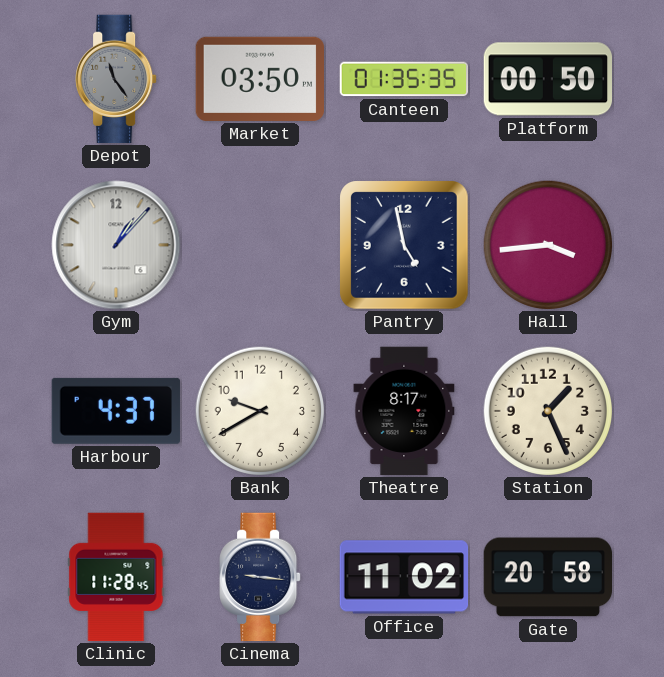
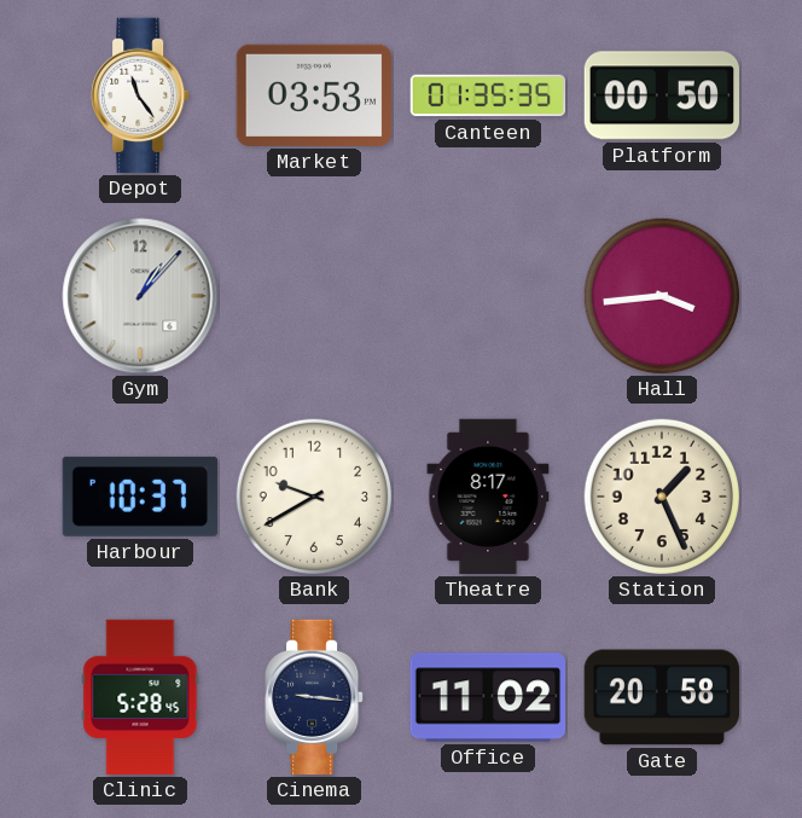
Depot dial: grey -> white (140, 95)
Market: 03:50 -> 03:53 (313, 95)
Pantry: 4:58 -> none (405, 246)
Harbour: 4:37 -> 10:37 (139, 497)
Clinic: 11:28 -> 5:28 (140, 697)
